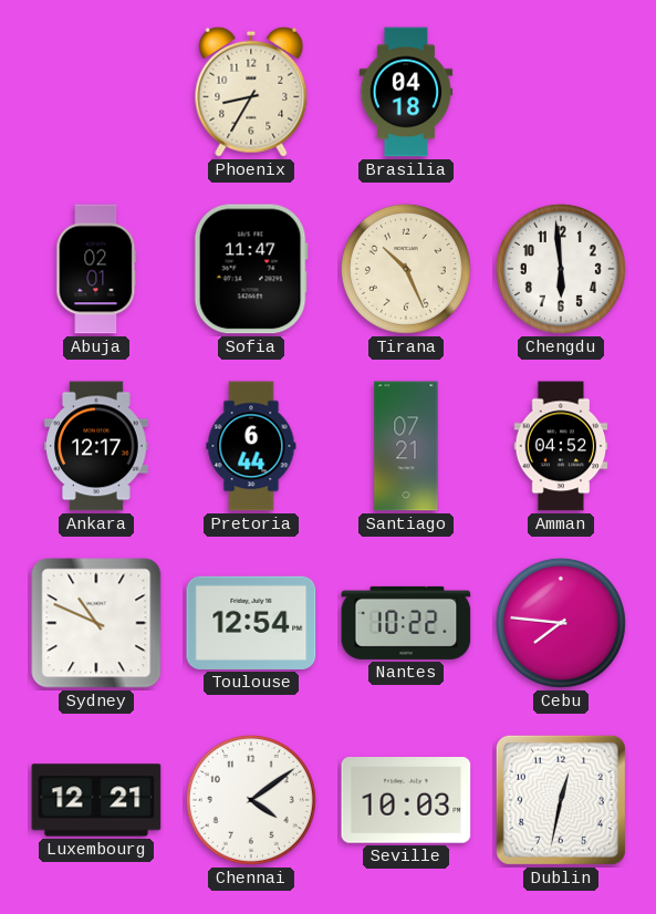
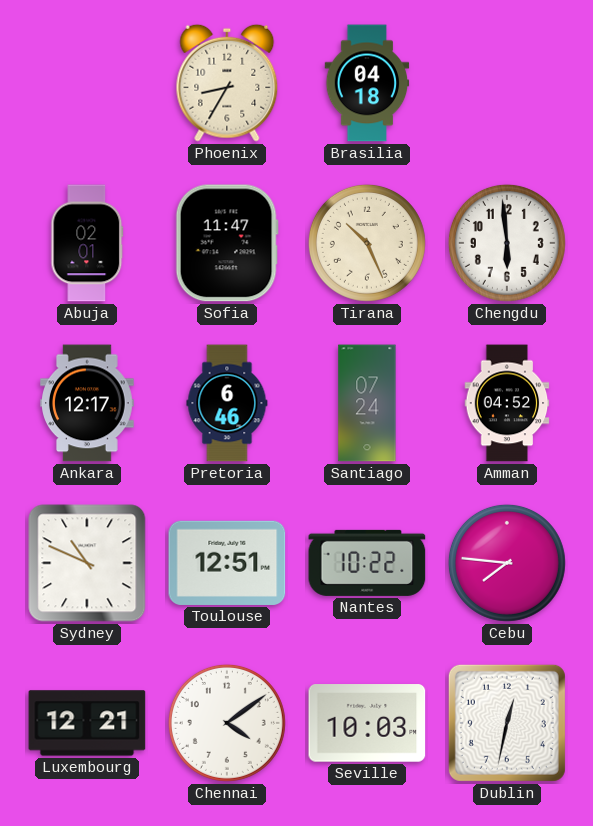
Pretoria: 6:44 -> 6:46 (227, 403)
Santiago: 07:21 -> 07:24 (367, 403)
Toulouse: 12:54 -> 12:51 (227, 563)
